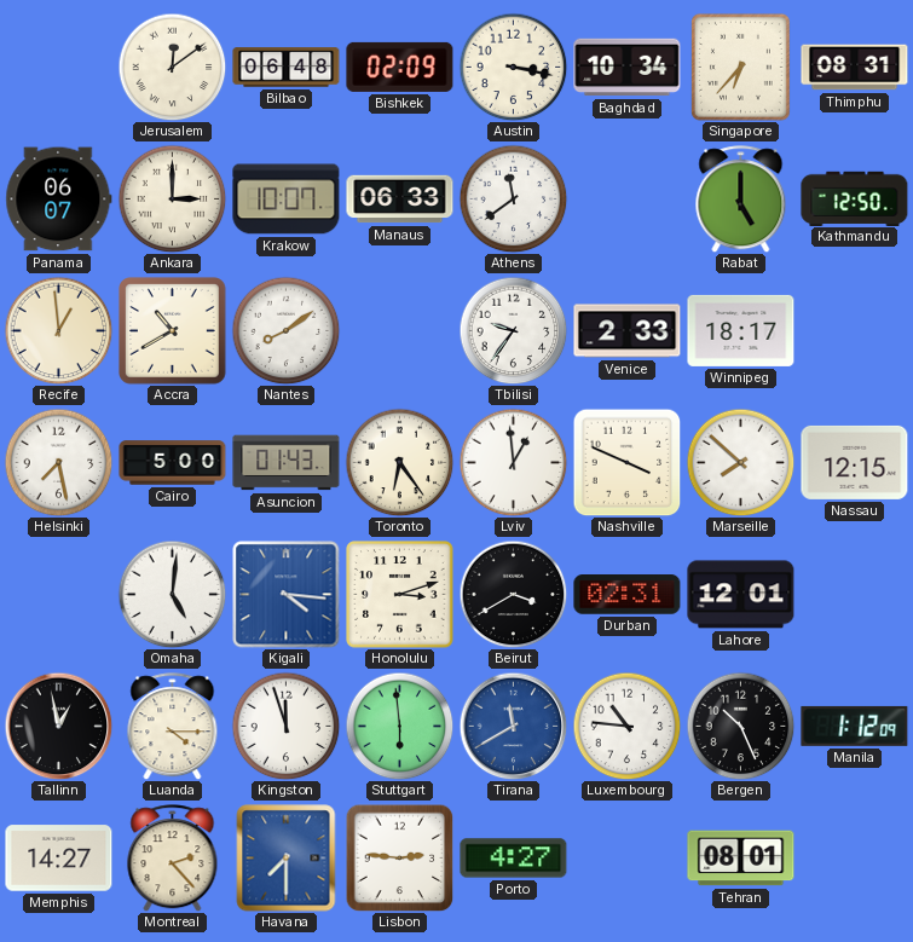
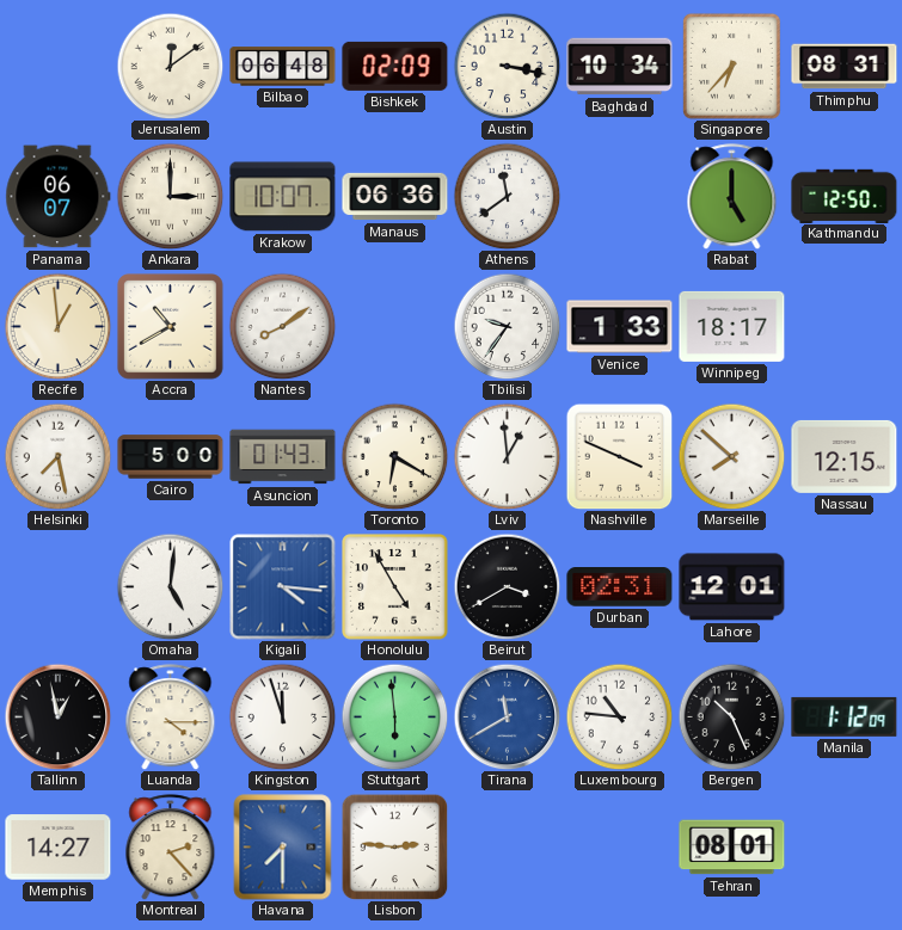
Manaus: 06:33 -> 06:36 (395, 197)
Venice: 2:33 -> 1:33 (620, 327)
Toronto: 6:24 -> 6:20 (394, 456)
Honolulu: 3:12 -> 4:55 (395, 587)
Porto: 4:27 -> none (514, 859)
